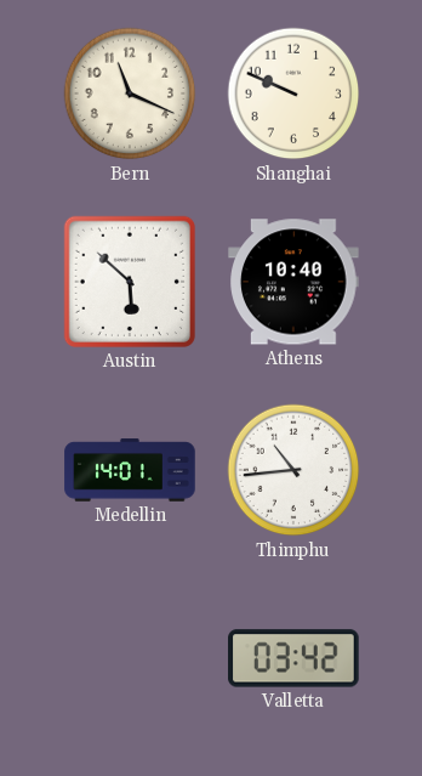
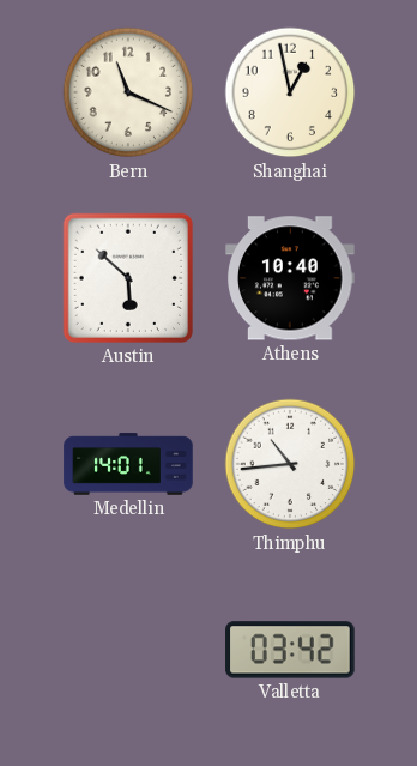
Shanghai: 9:49 -> 12:58 (290, 92)
